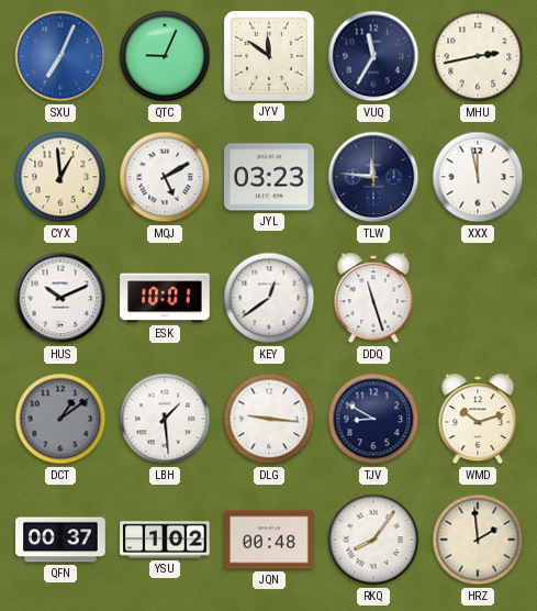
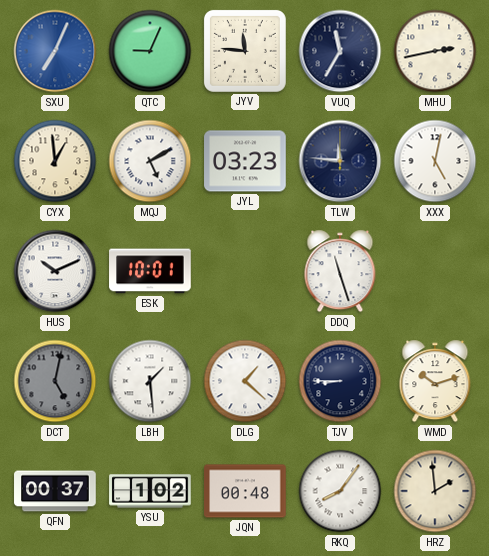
JYV: 11:51 -> 11:46 (245, 51)
XXX: 11:58 -> 5:02 (435, 161)
KEY: 12:39 -> none (269, 298)
DCT: 1:09 -> 5:02 (55, 381)
DLG: 9:16 -> 1:22 (245, 381)
TJV: 8:50 -> 8:45 (340, 381)
